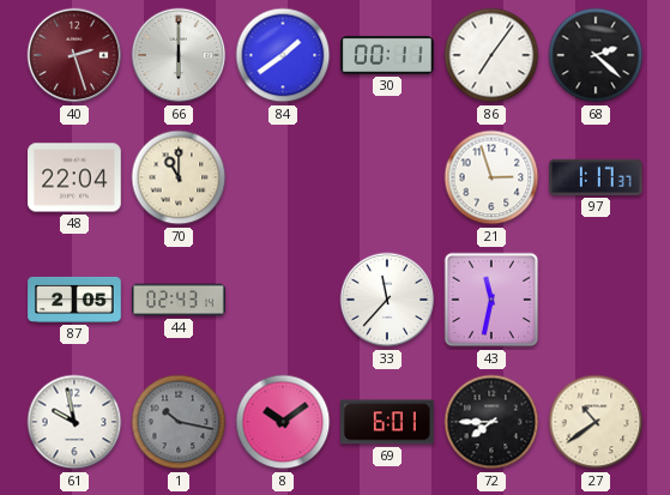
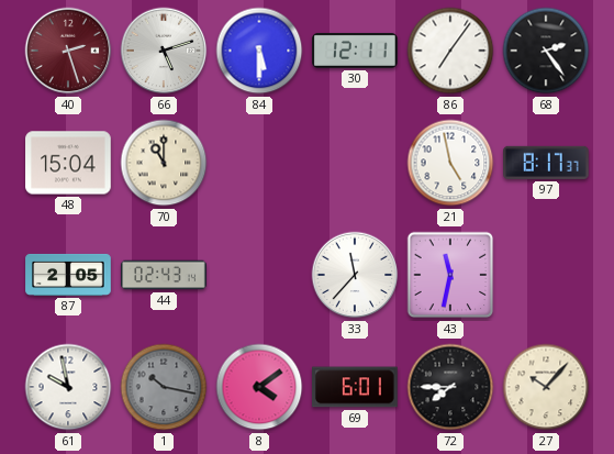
66: 6:00 -> 5:12 (164, 51)
84: 1:39 -> 5:30 (259, 51)
30: 00:11 -> 12:11 (355, 51)
68: 2:22 -> 2:24 (546, 51)
48: 22:04 -> 15:04 (68, 163)
21: 2:57 -> 4:58 (450, 163)
97: 1:17 -> 8:17 (546, 163)
8: 10:09 -> 4:09 (259, 387)
27: 10:39 -> 10:07 (546, 387)
